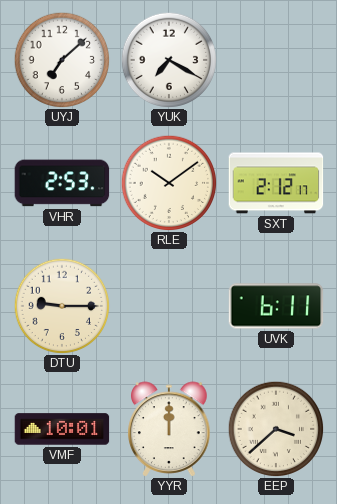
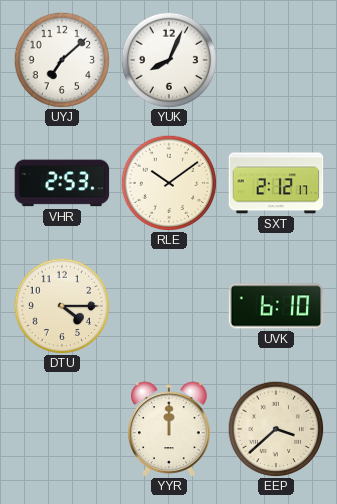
YUK: 7:20 -> 8:04 (169, 60)
DTU: 9:15 -> 4:15 (62, 306)
UVK: 6:11 -> 6:10 (276, 306)
VMF: 10:01 -> none (62, 429)
